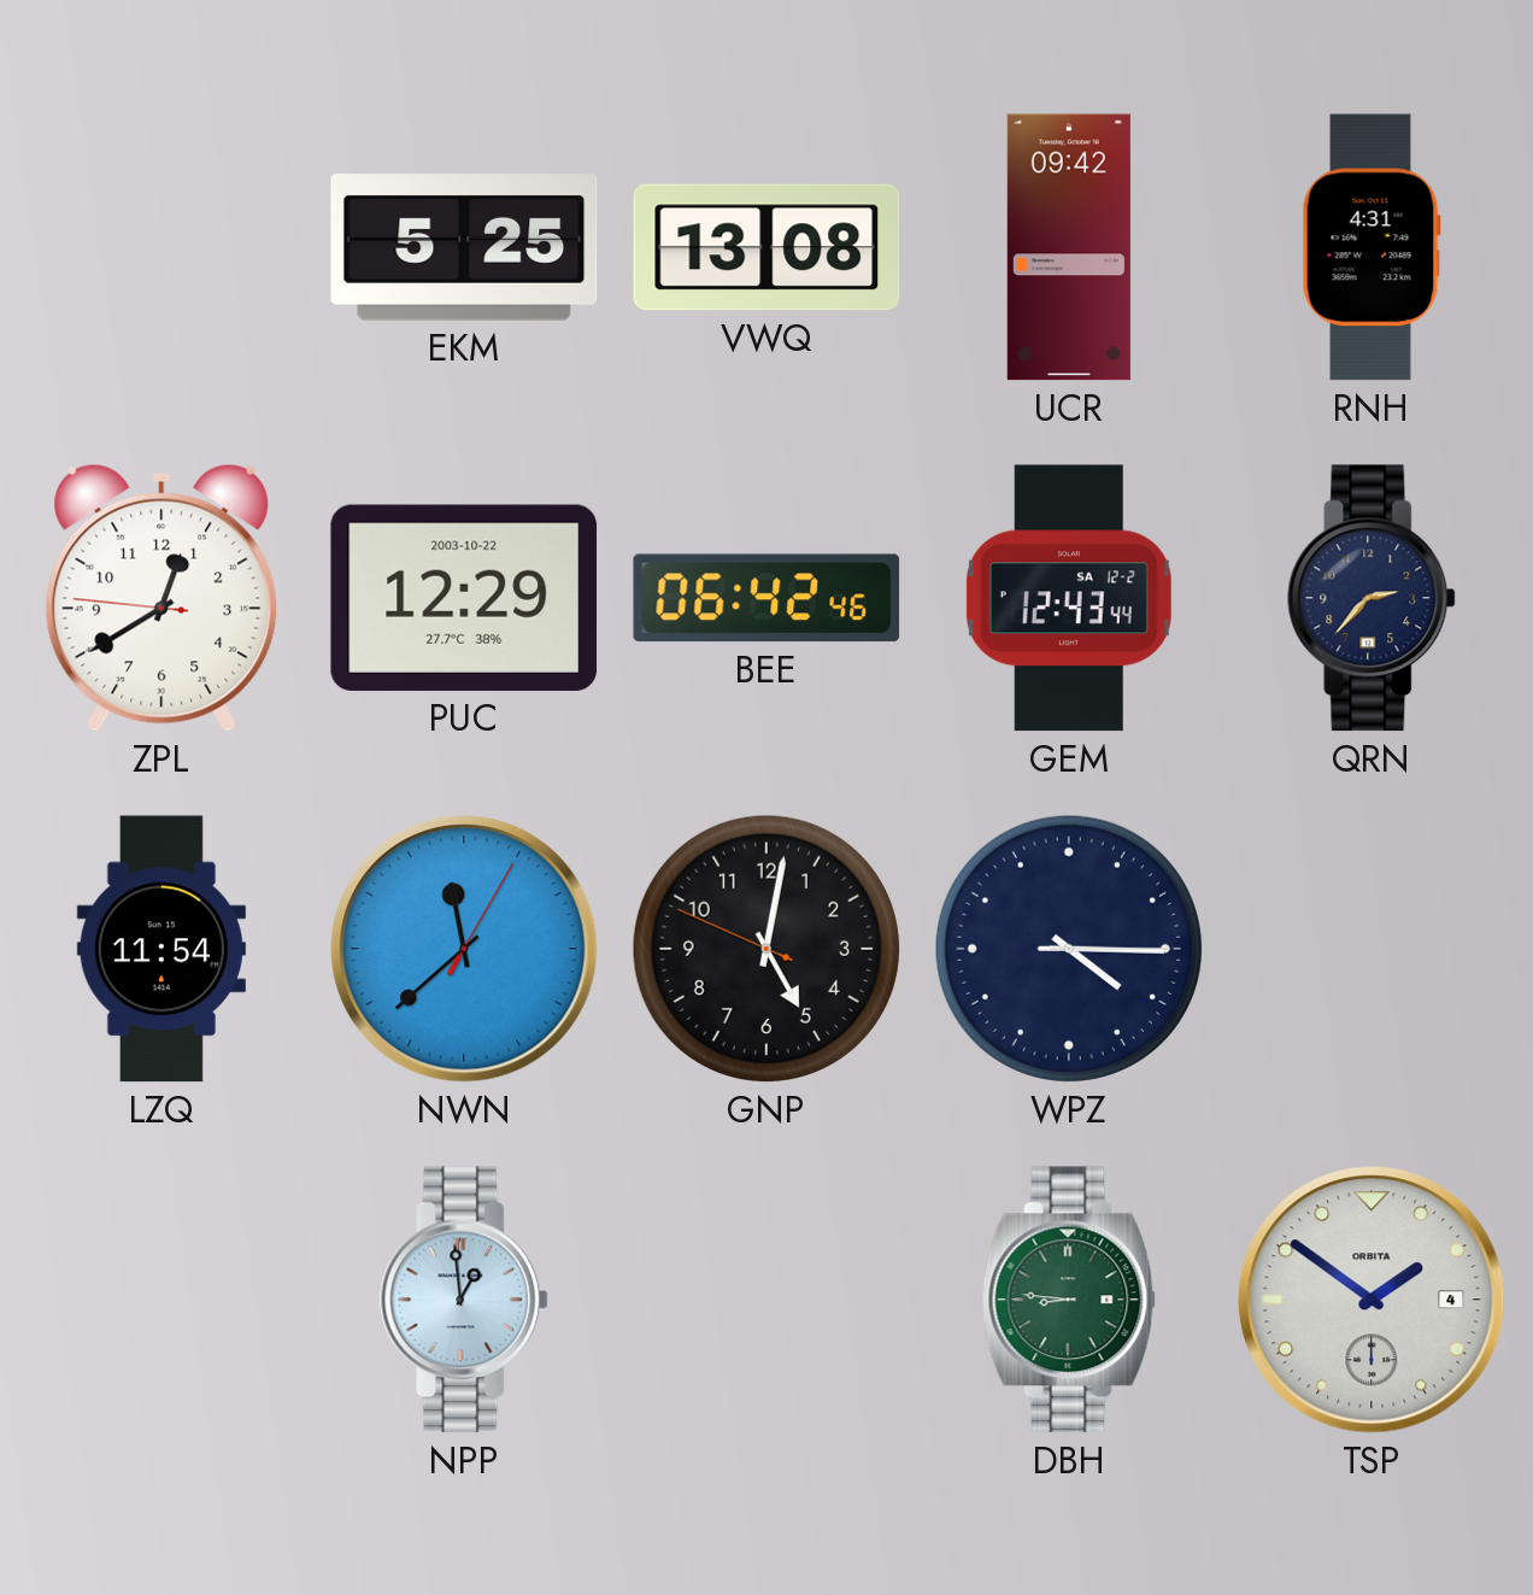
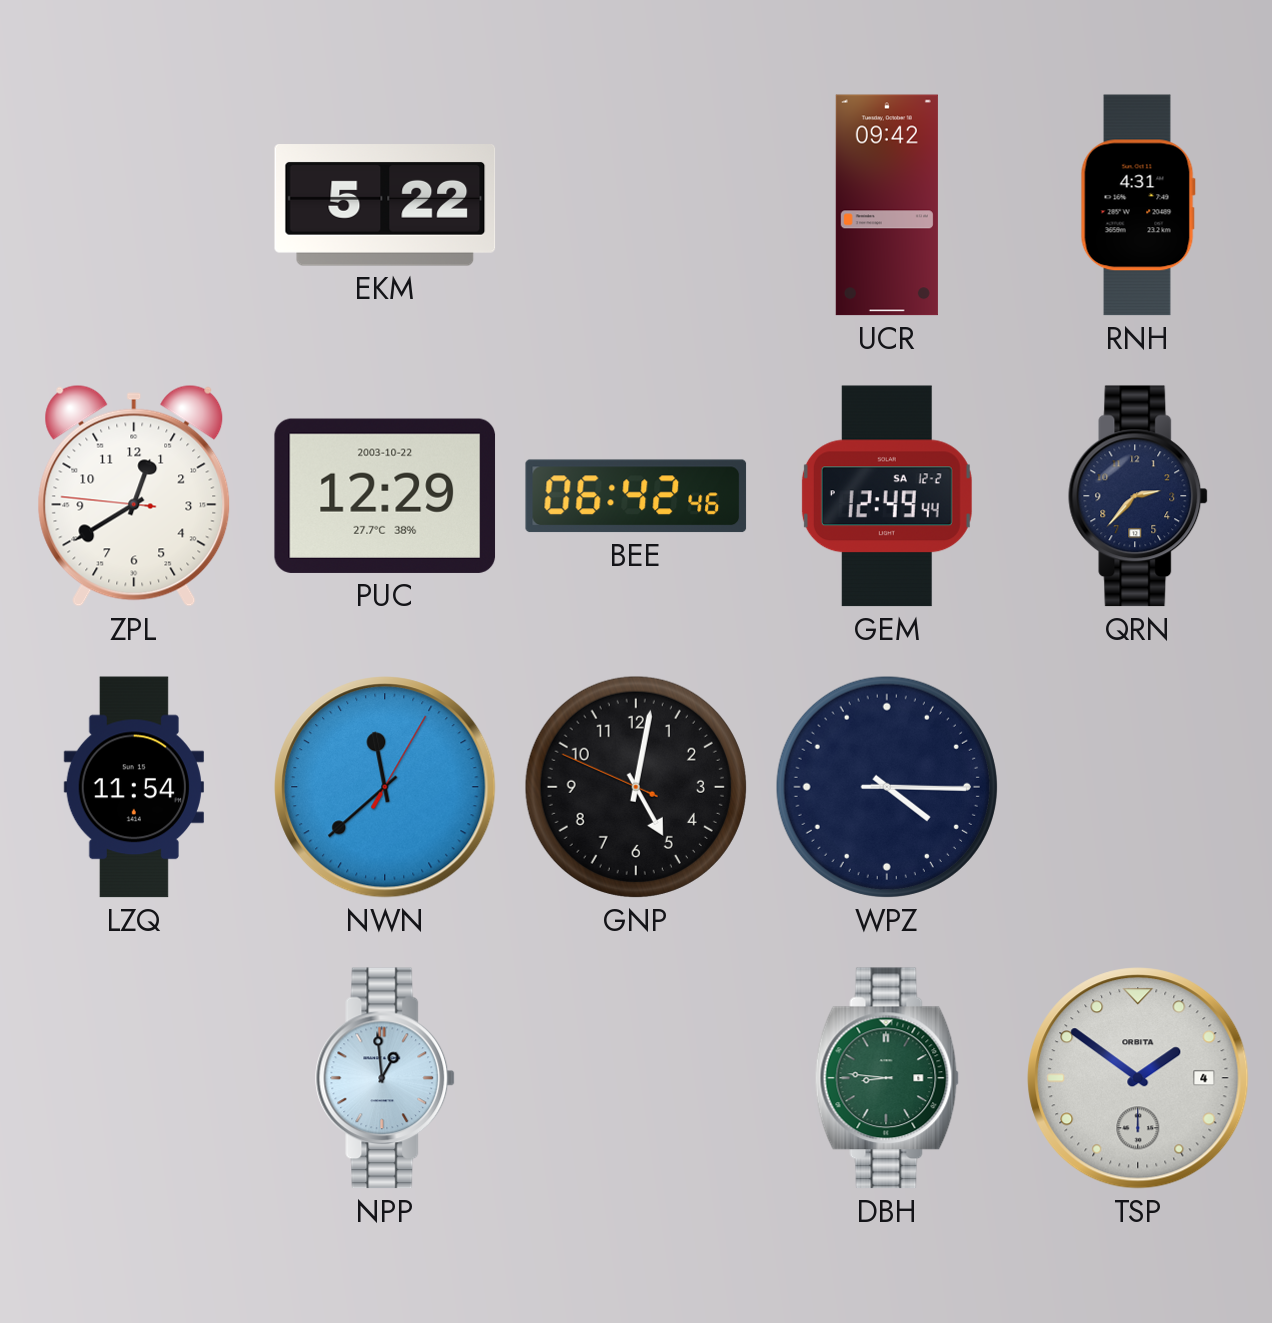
EKM: 5:25 -> 5:22 (385, 205)
VWQ: 13:08 -> none (766, 247)
GEM: 12:43 -> 12:49 (887, 496)
